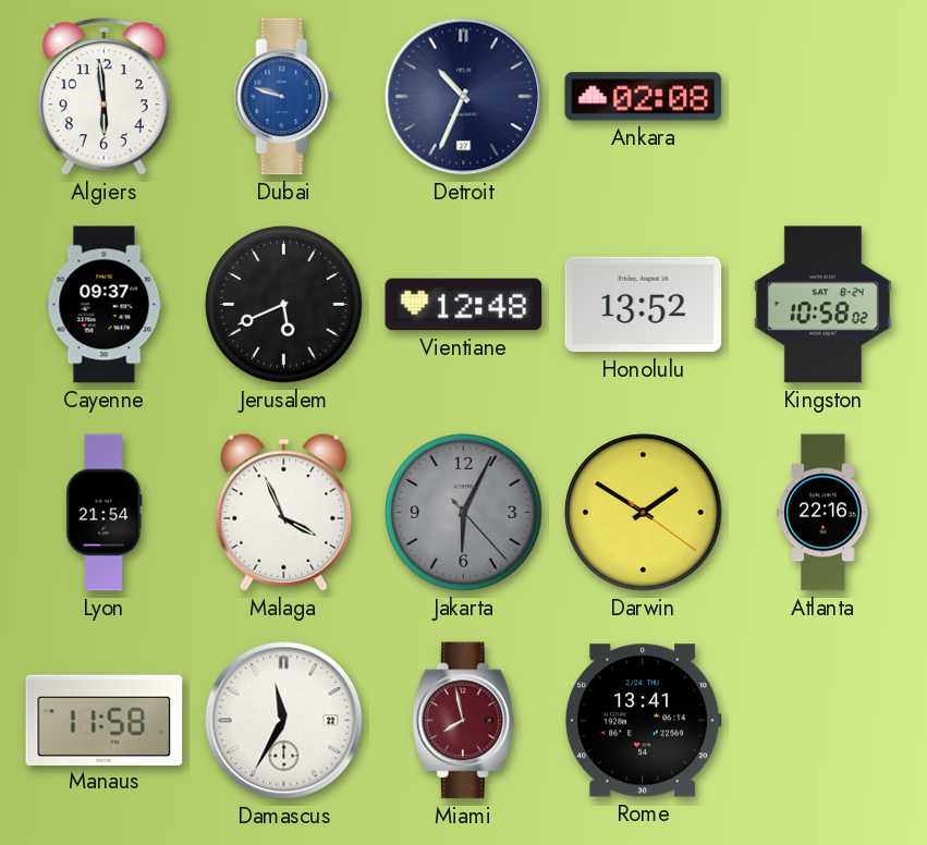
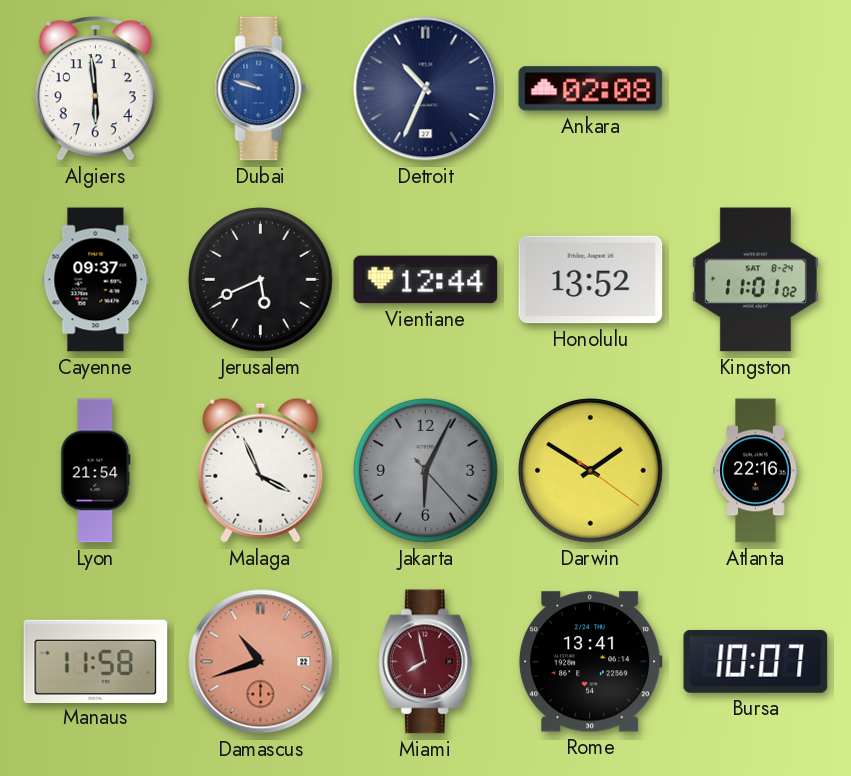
Vientiane: 12:48 -> 12:44 (426, 280)
Kingston: 10:58 -> 11:01 (755, 280)
Damascus: 11:35 -> 10:42 (261, 662)
Damascus dial: white -> salmon (261, 662)
Bursa: none -> 10:07 (756, 661)
